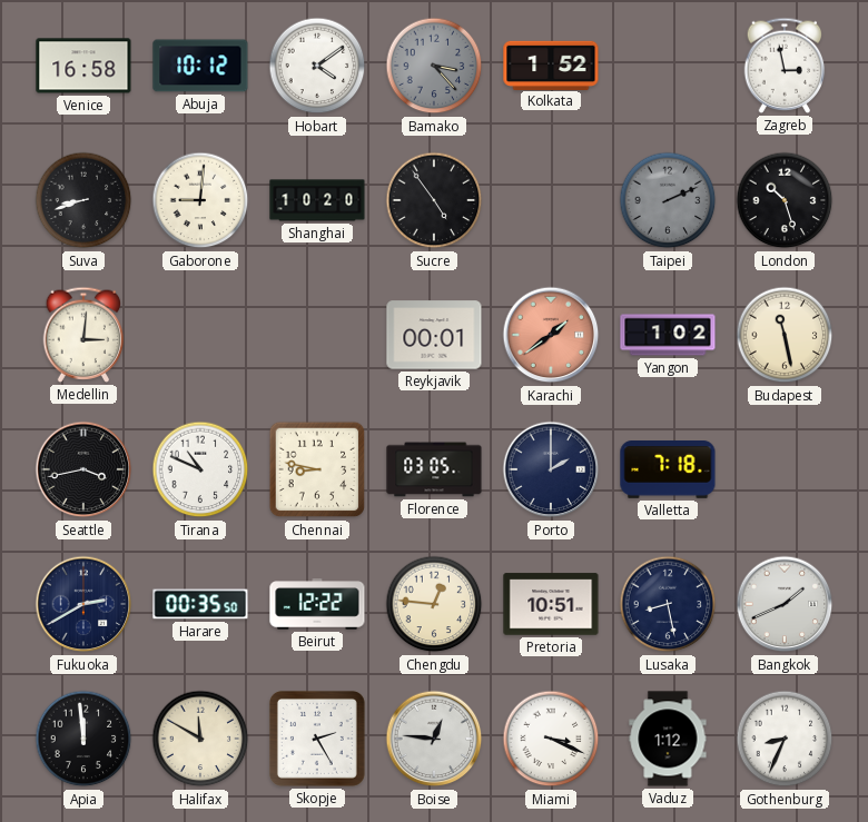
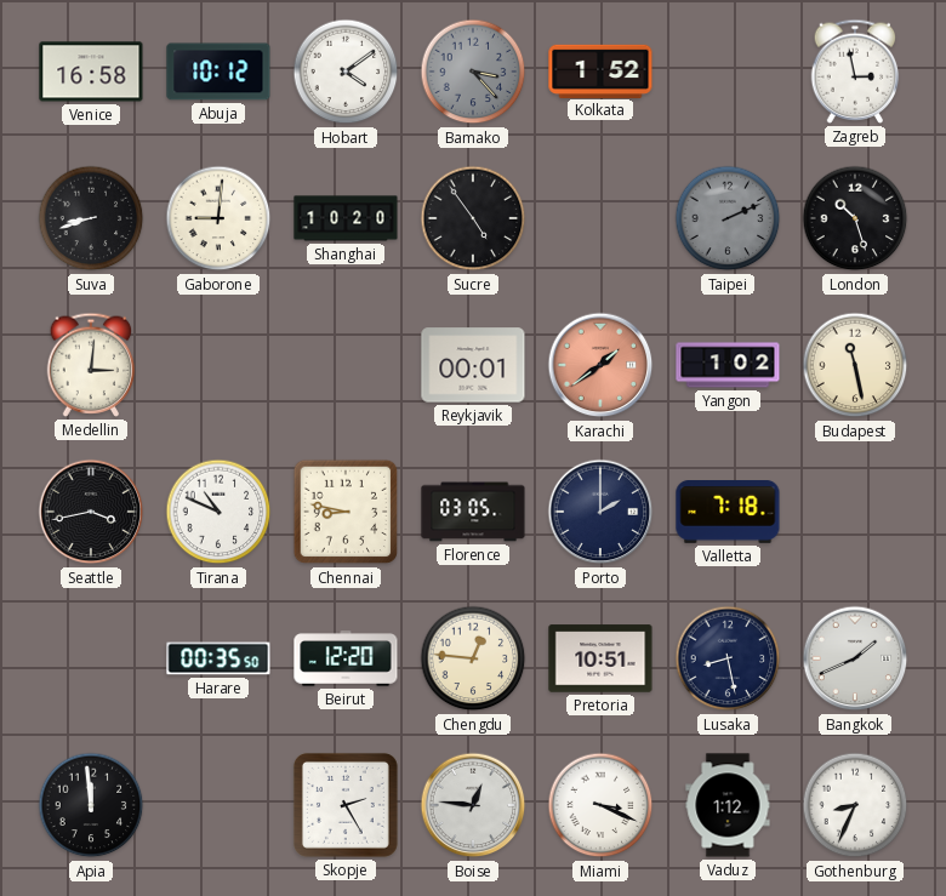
Fukuoka: 2:40 -> none (83, 604)
Beirut: 12:22 -> 12:20 (346, 658)
Halifax: 11:50 -> none (200, 739)
